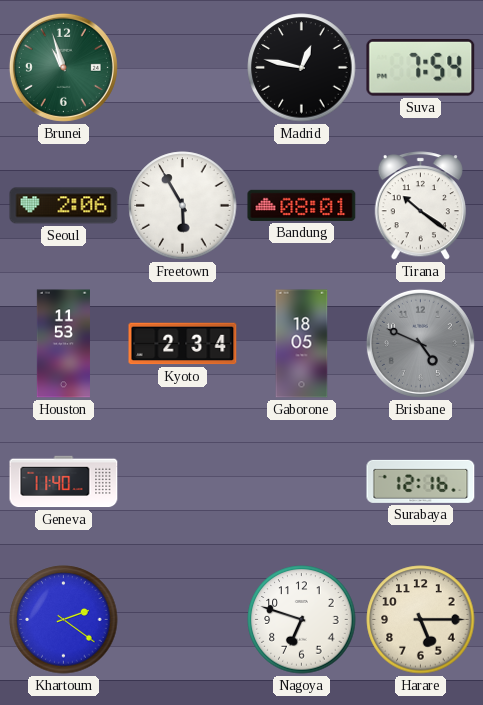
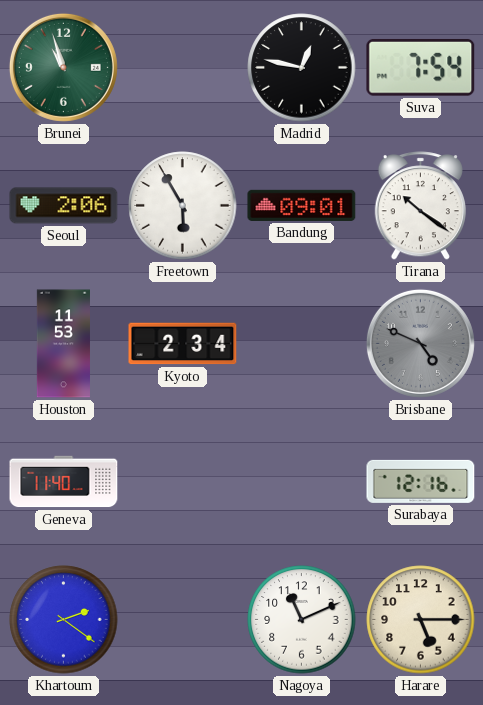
Bandung: 08:01 -> 09:01 (302, 205)
Gaborone: 18:05 -> none (302, 344)
Nagoya: 6:48 -> 11:11 (302, 620)
